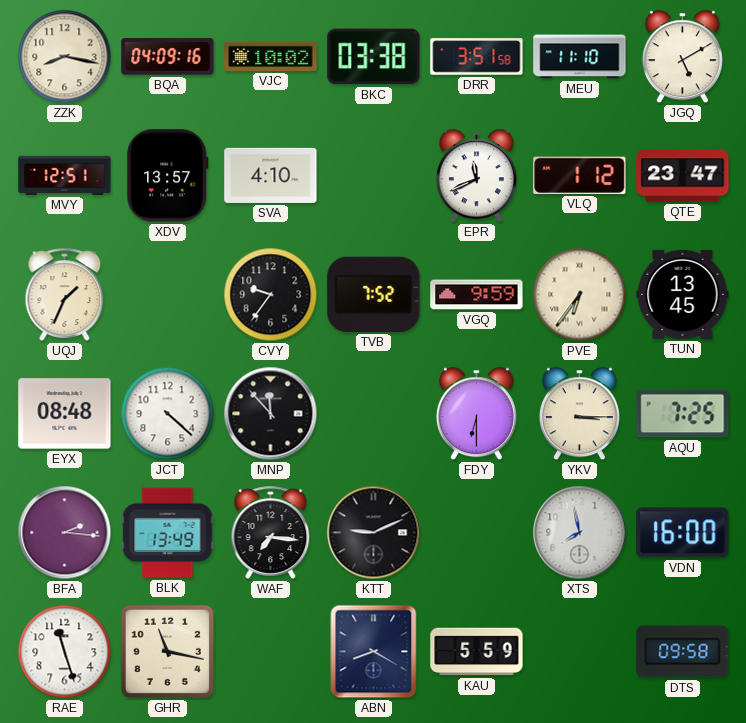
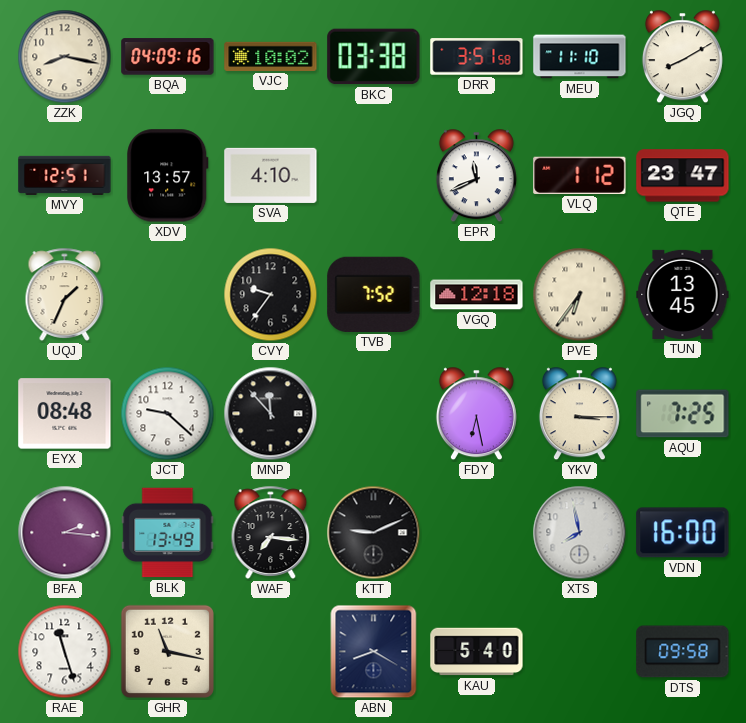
JGQ: 5:10 -> 8:10 (682, 57)
VGQ: 9:59 -> 12:18 (477, 295)
JCT: 4:22 -> 9:22 (168, 414)
FDY: 6:30 -> 6:28 (476, 414)
KAU: 5:59 -> 5:40 (477, 652)
